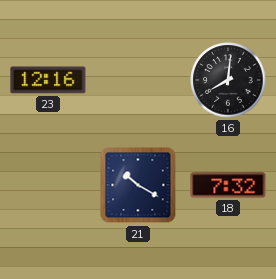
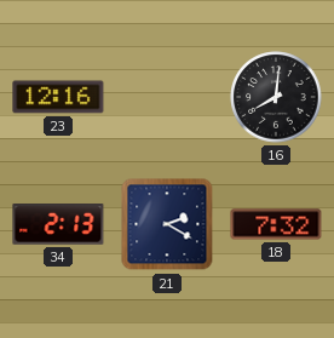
34: none -> 2:13 (58, 224)
21: 10:20 -> 2:20 (167, 224)
